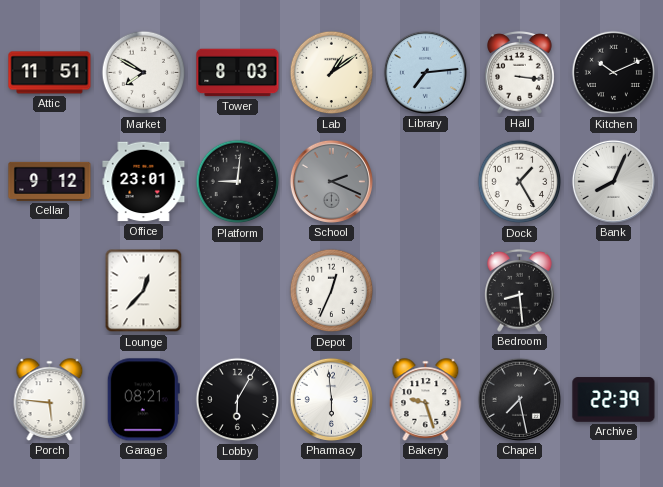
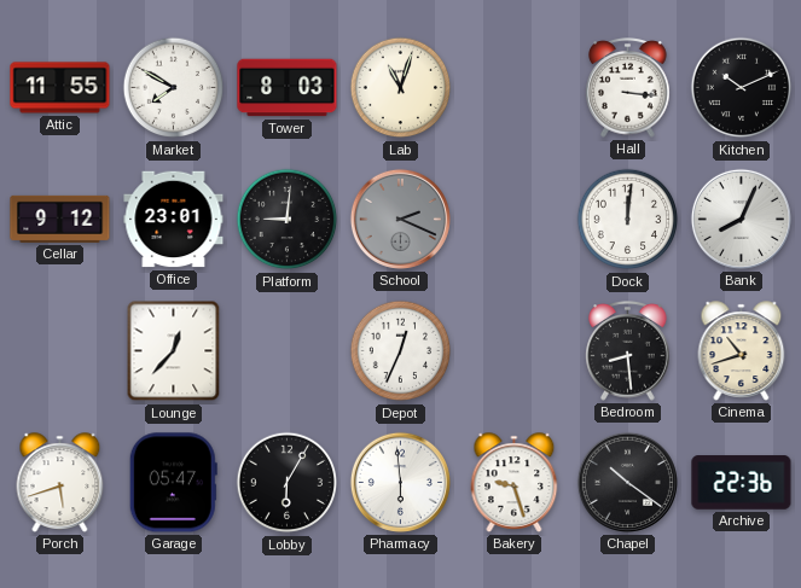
Attic: 11:51 -> 11:55 (60, 88)
Lab: 1:09 -> 11:03 (401, 88)
Library: 7:14 -> none (425, 72)
Dock: 1:25 -> 12:01 (628, 220)
Cinema: none -> 10:42 (742, 351)
Porch: 5:46 -> 5:42 (60, 483)
Garage: 08:21 -> 05:47 (173, 483)
Chapel: 7:28 -> 10:21 (627, 482)
Archive: 22:39 -> 22:36 (742, 483)
